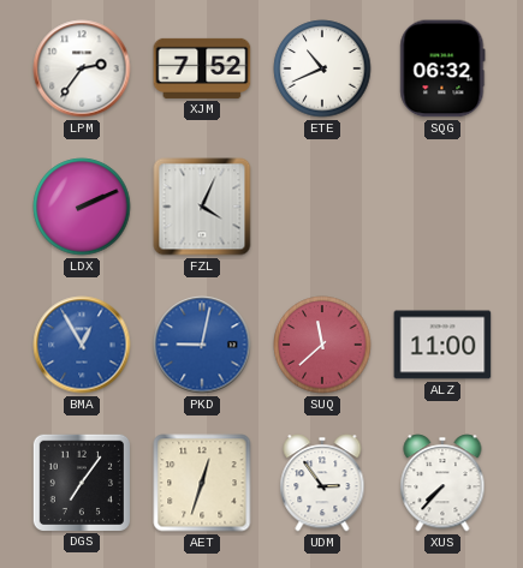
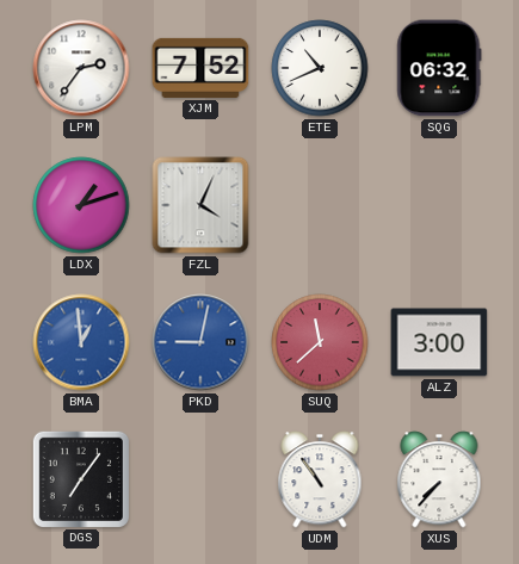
LDX: 2:11 -> 1:12 (81, 205)
BMA: 12:55 -> 12:59 (81, 342)
ALZ: 11:00 -> 3:00 (439, 342)
AET: 12:33 -> none (202, 483)
UDM: 2:54 -> 10:54 (320, 479)
